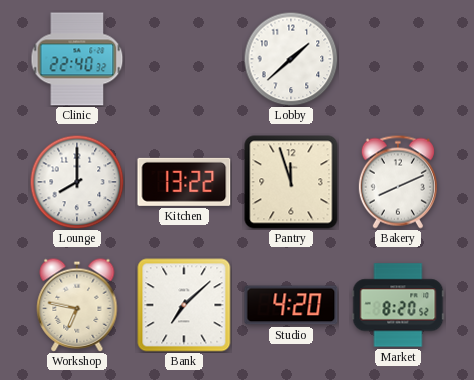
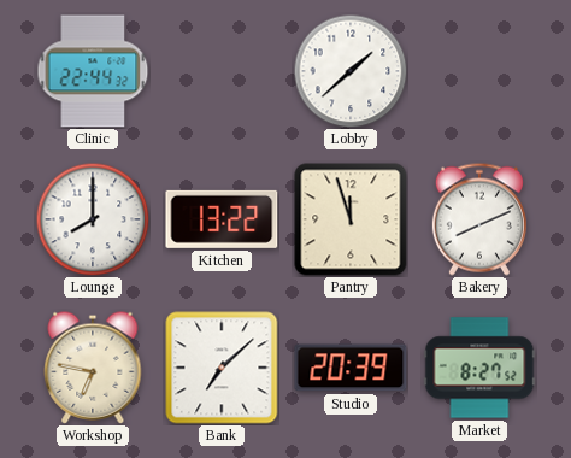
Clinic: 22:40 -> 22:44 (93, 71)
Studio: 4:20 -> 20:39 (351, 368)
Market: 8:20 -> 8:27 (479, 368)
